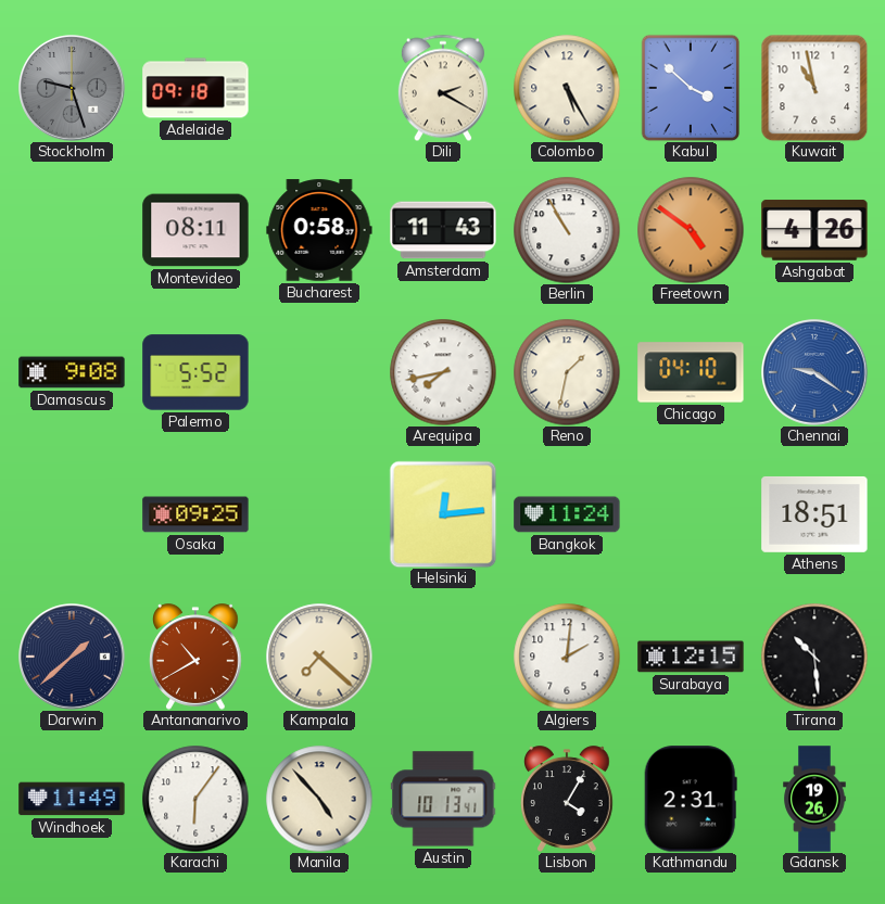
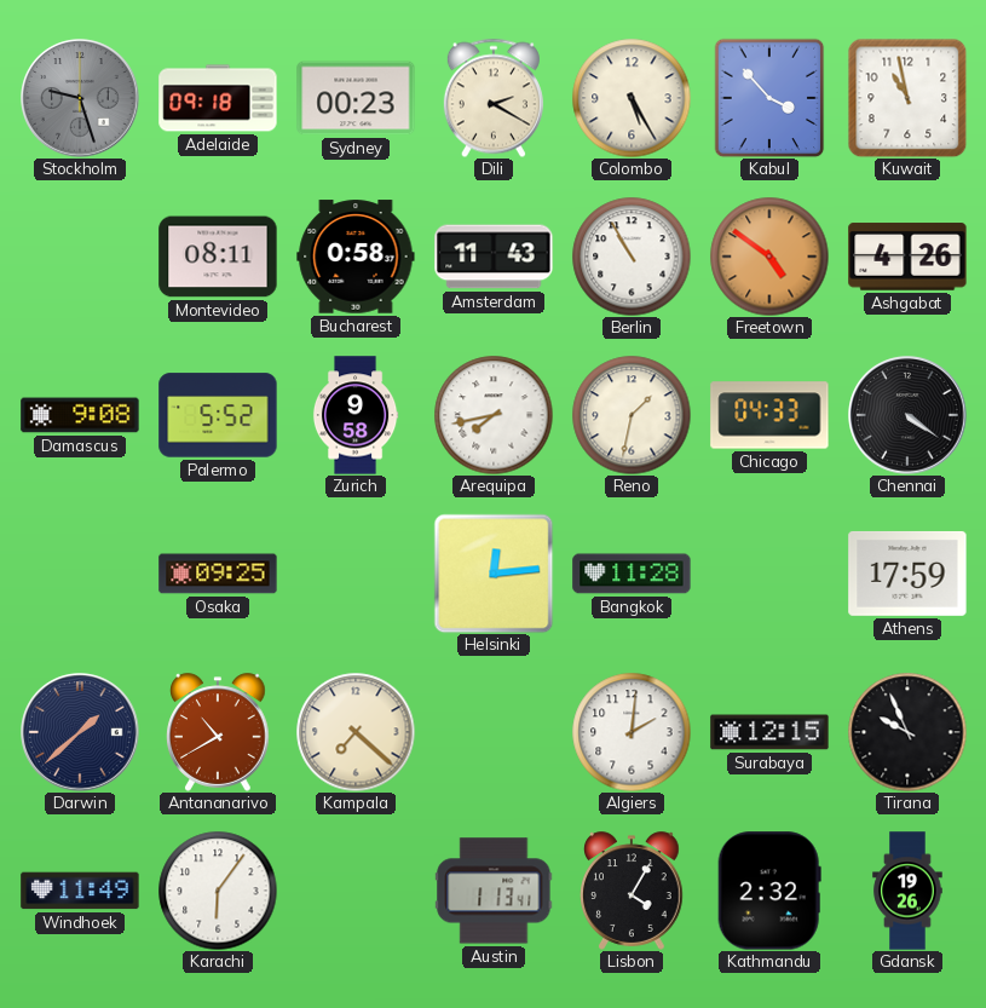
Sydney: none -> 00:23 (356, 98)
Kabul: 3:52 -> 3:53 (769, 98)
Zurich: none -> 9:58 (356, 415)
Chicago: 04:10 -> 04:33 (769, 415)
Chennai: 9:21 -> 4:21 (907, 415)
Chennai dial: blue -> black (907, 415)
Bangkok: 11:24 -> 11:28 (632, 574)
Athens: 18:51 -> 17:59 (907, 574)
Tirana: 10:29 -> 9:56 (907, 732)
Manila: 4:53 -> none (319, 799)
Austin: 10:13 -> 1:13 (494, 891)
Kathmandu: 2:31 -> 2:32 (769, 891)
